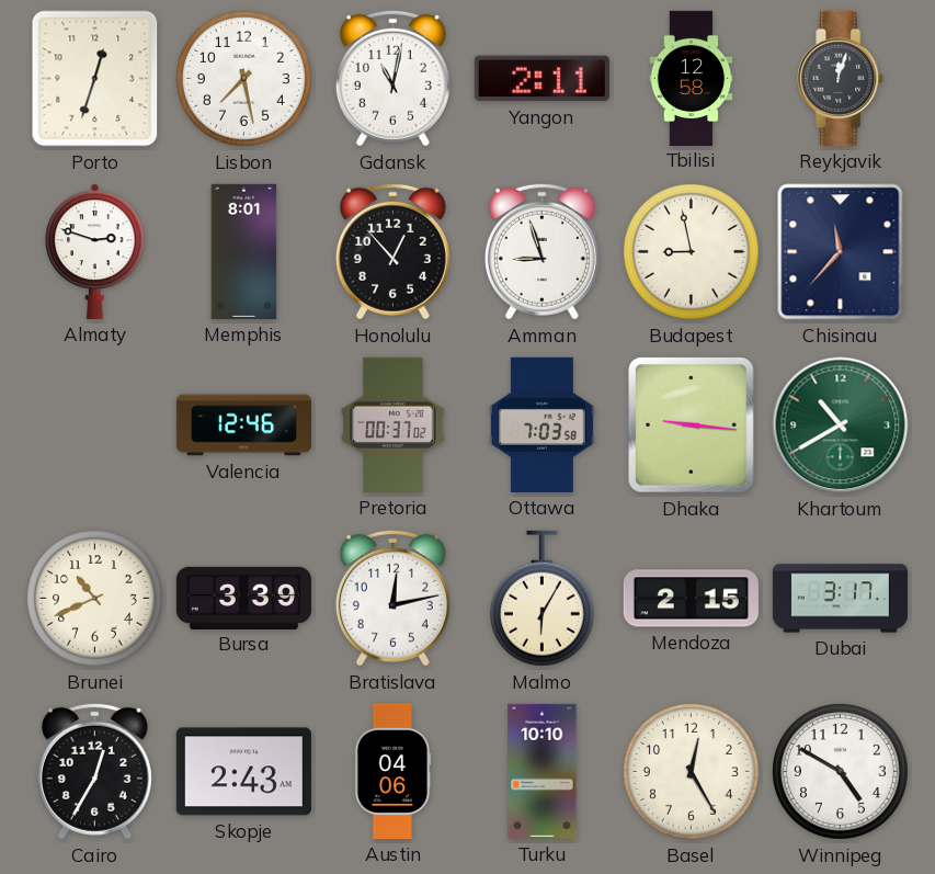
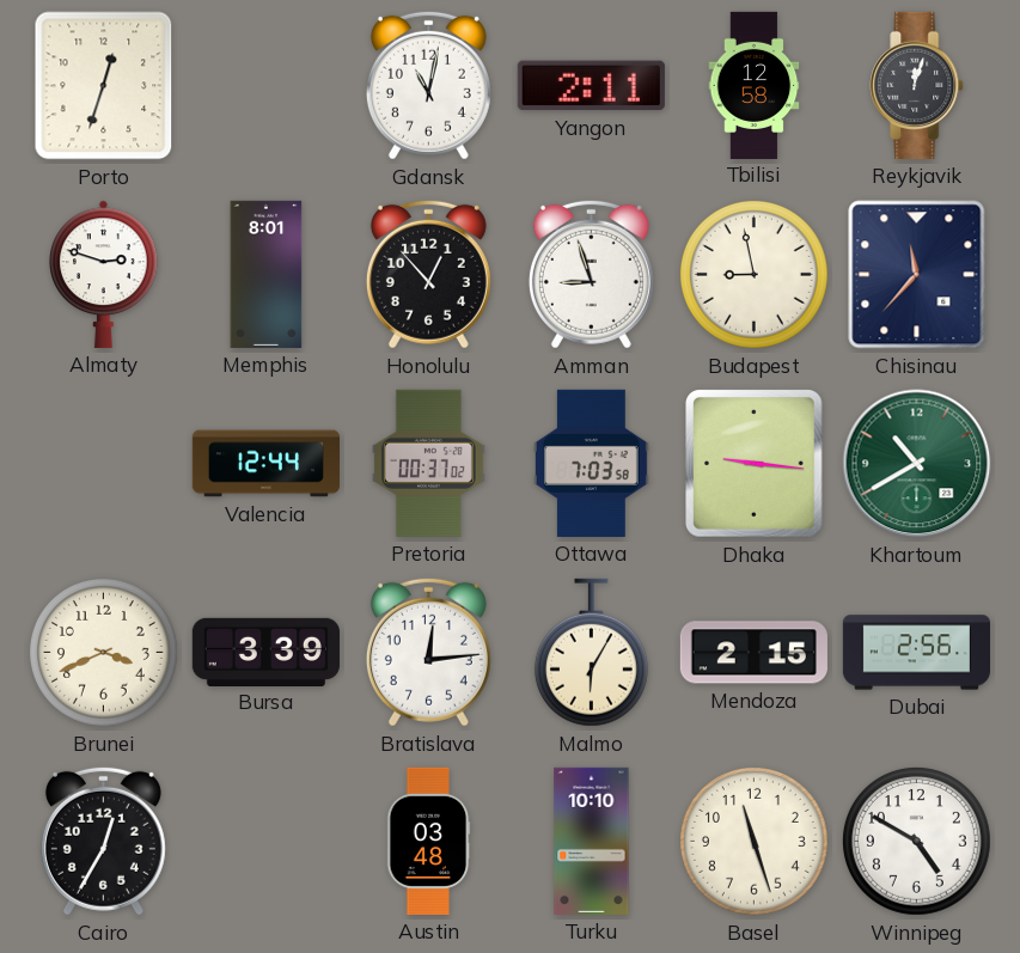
Lisbon: 7:28 -> none (243, 78)
Valencia: 12:46 -> 12:44 (265, 464)
Brunei: 10:41 -> 3:41 (103, 652)
Bratislava: 12:13 -> 12:14 (428, 652)
Dubai: 3:17 -> 2:56 (916, 653)
Skopje: 2:43 -> none (243, 772)
Austin: 04:06 -> 03:48 (428, 841)
Basel: 12:25 -> 11:27 (753, 841)
